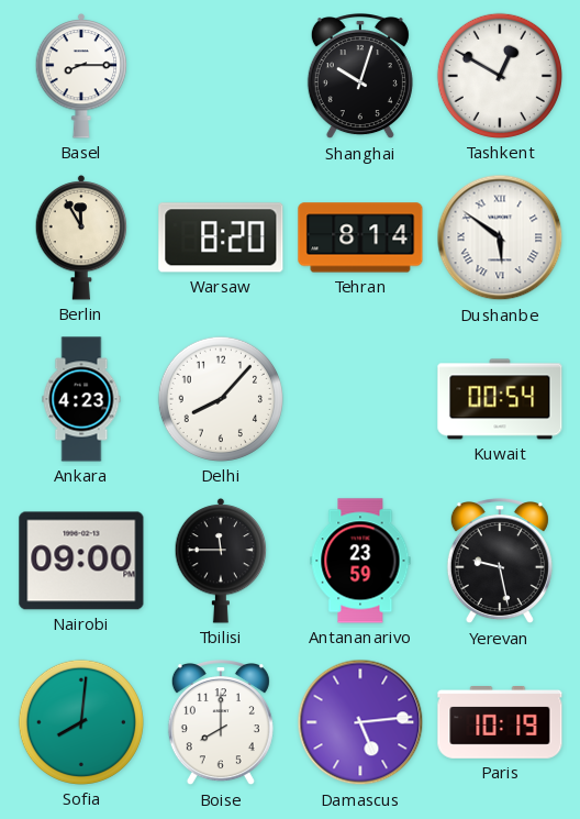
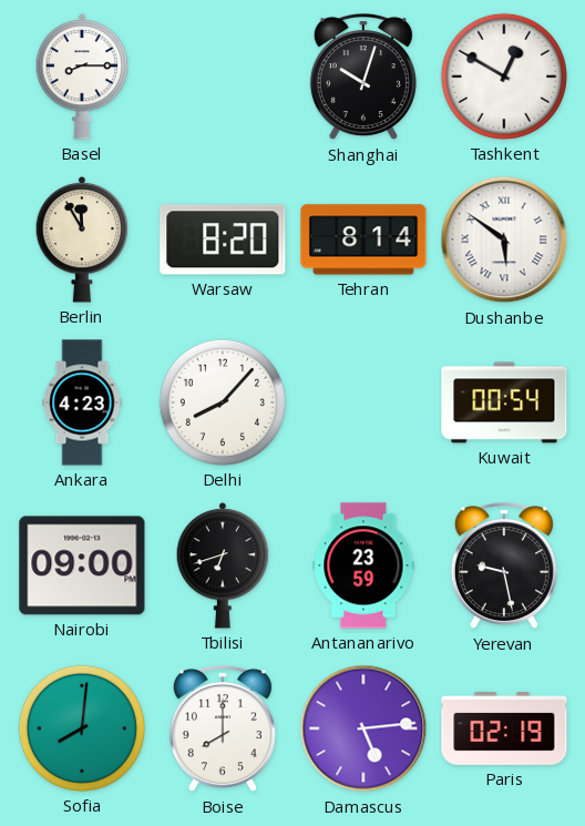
Tbilisi: 11:45 -> 6:42 (223, 565)
Paris: 10:19 -> 02:19 (504, 730)
